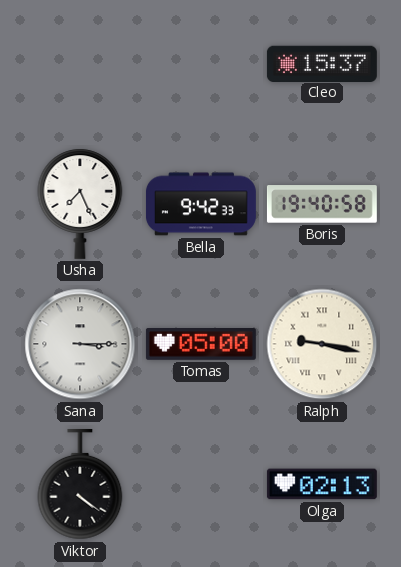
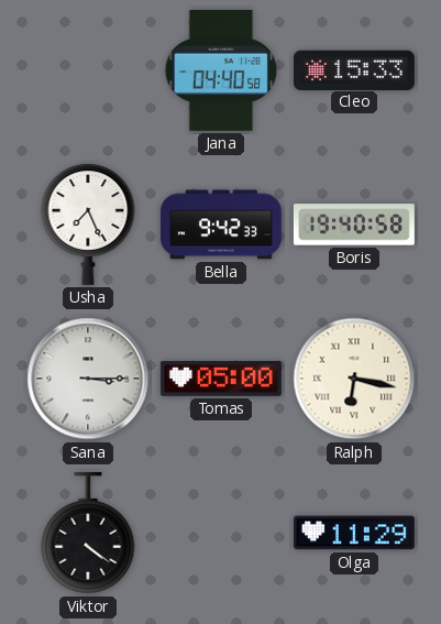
Jana: none -> 04:40 (220, 70)
Cleo: 15:37 -> 15:33 (354, 69)
Ralph: 9:17 -> 6:17 (354, 379)
Olga: 02:13 -> 11:29 (354, 533)
